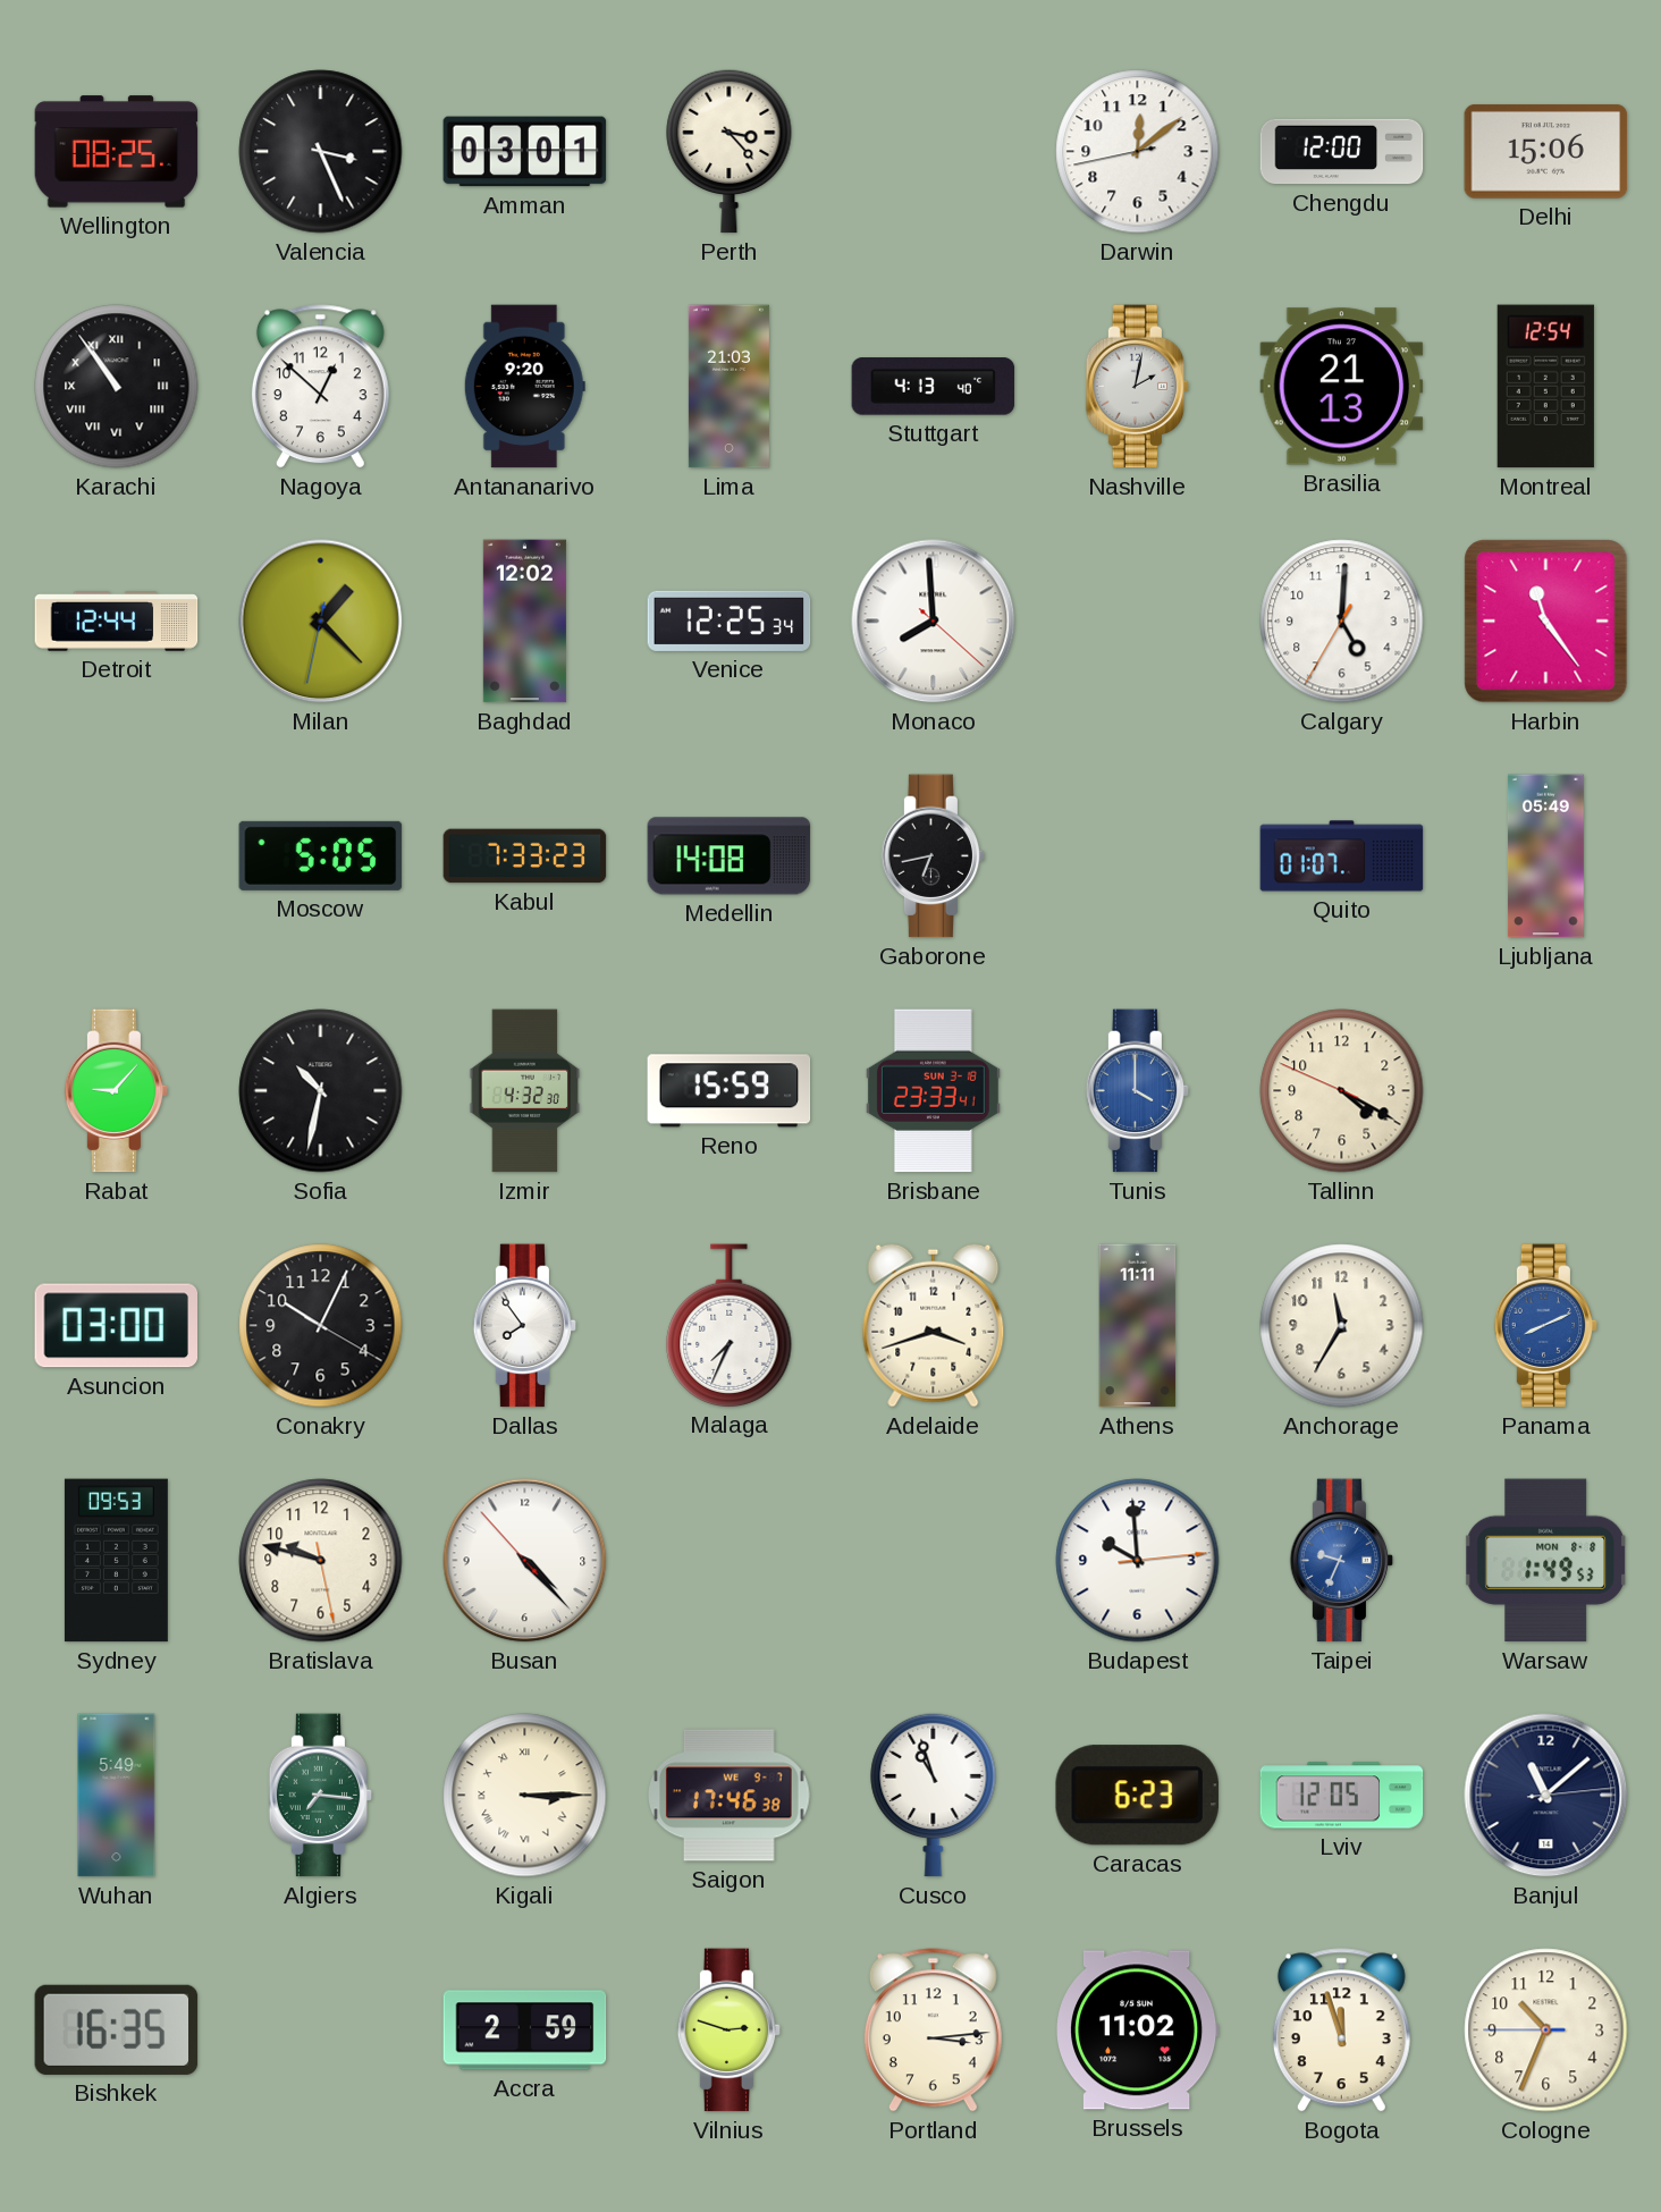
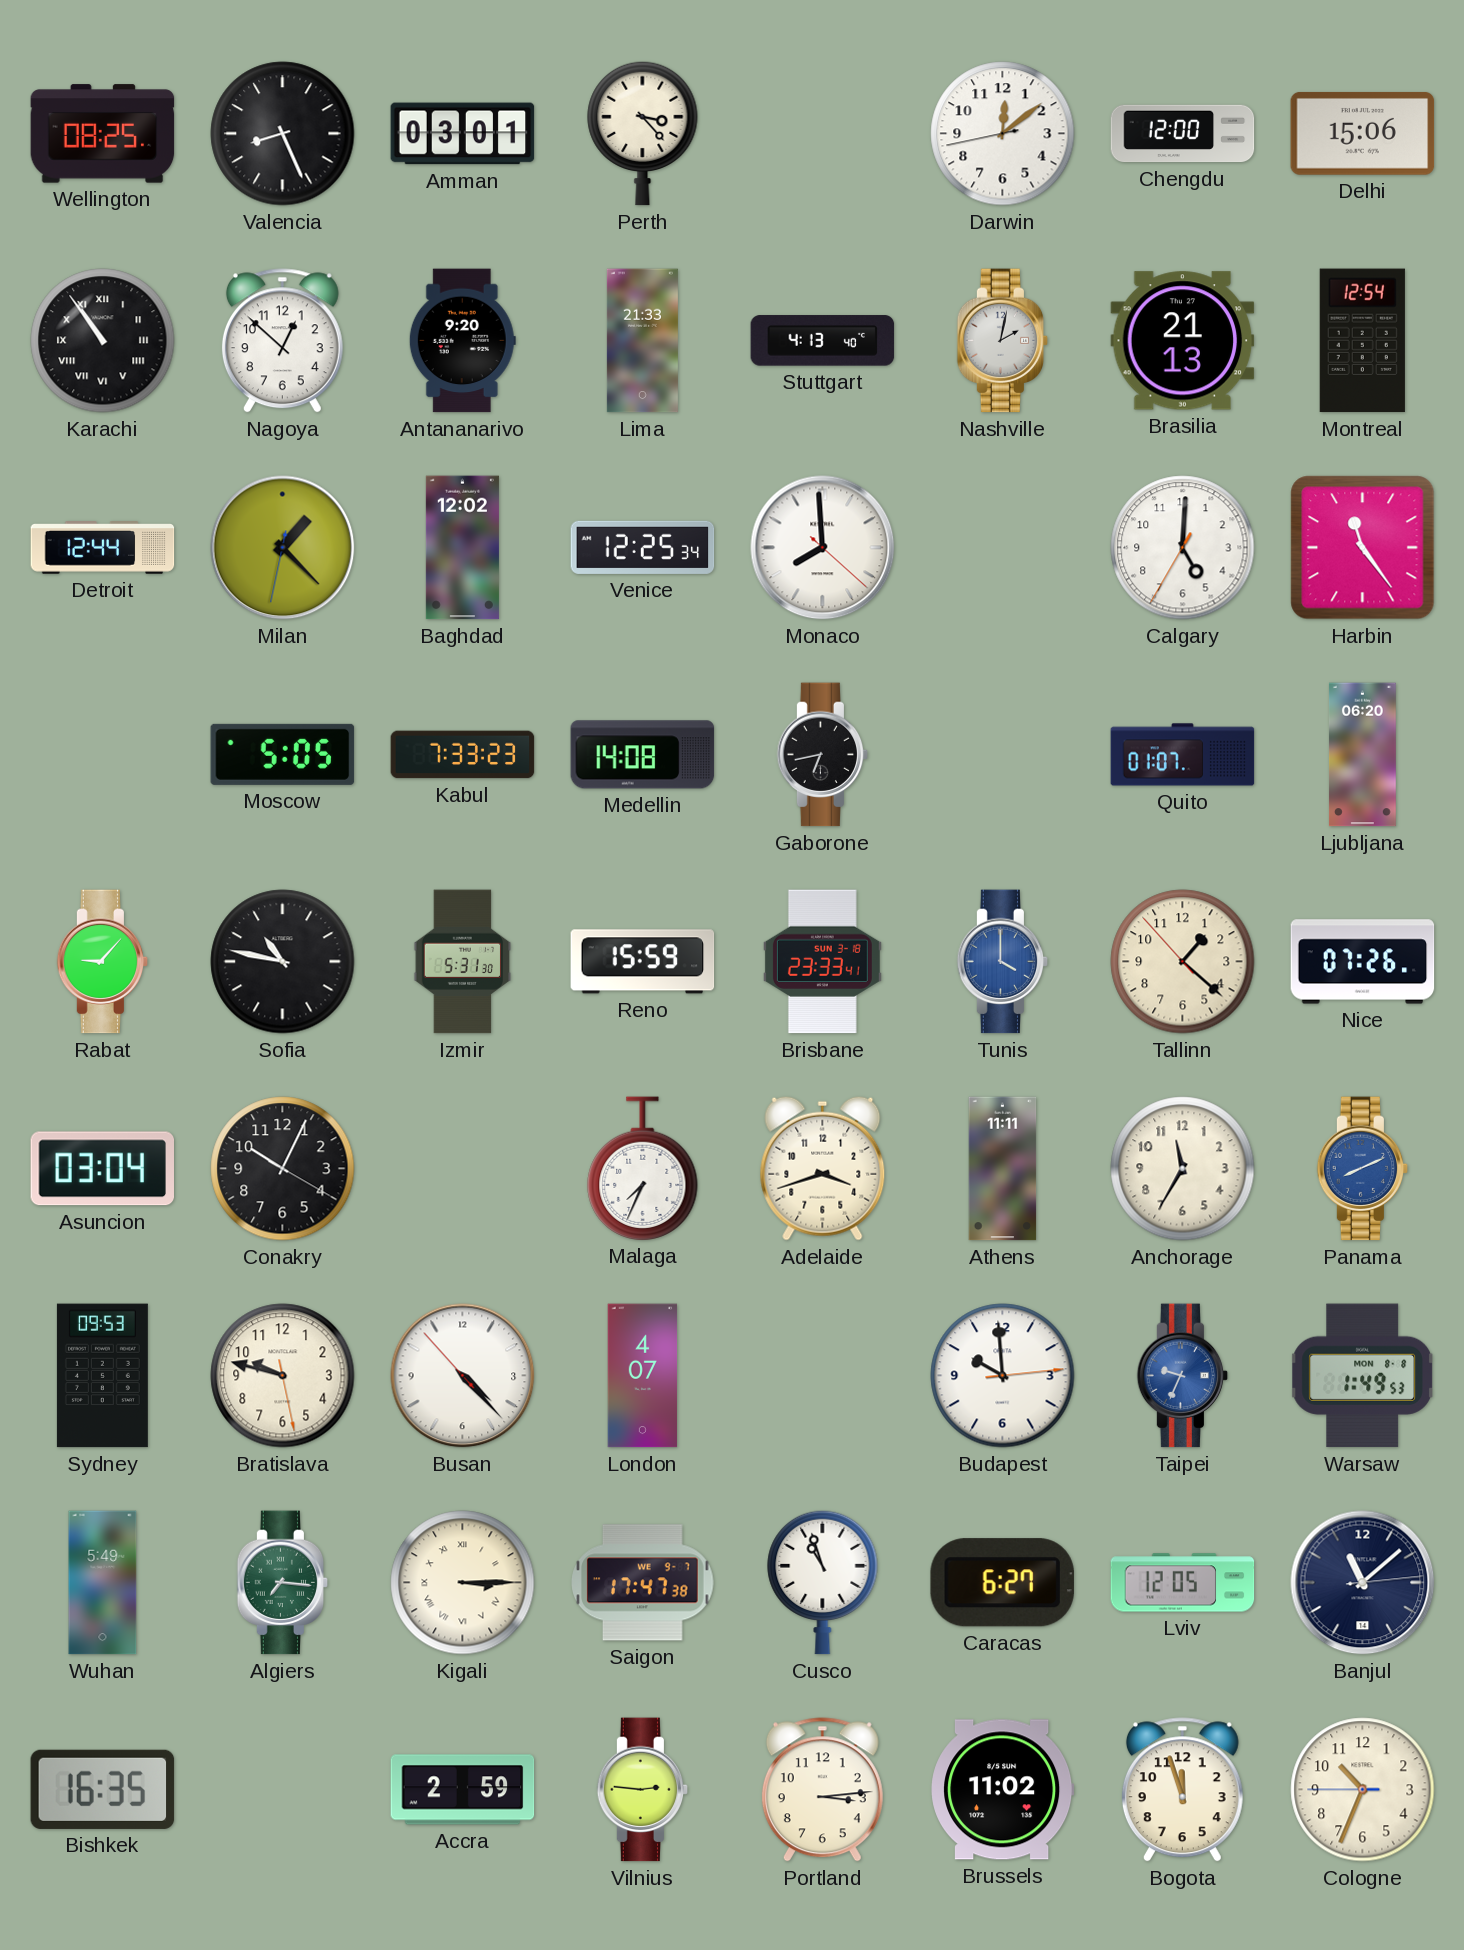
Valencia: 3:26 -> 8:26 (283, 134)
Lima: 21:03 -> 21:33 (642, 341)
Ljubljana: 05:49 -> 06:20 (1362, 755)
Sofia: 10:32 -> 10:47 (283, 962)
Izmir: 4:32 -> 5:31 (463, 962)
Tallinn: 4:19 -> 1:21 (1183, 962)
Nice: none -> 07:26 (1363, 962)
Asuncion: 03:00 -> 03:04 (103, 1169)
Dallas: 7:54 -> none (525, 1326)
London: none -> 4:07 (643, 1376)
Saigon: 17:46 -> 17:47 (643, 1583)
Caracas: 6:23 -> 6:27 (1002, 1583)
Vilnius: 2:48 -> 2:46 (643, 1790)
